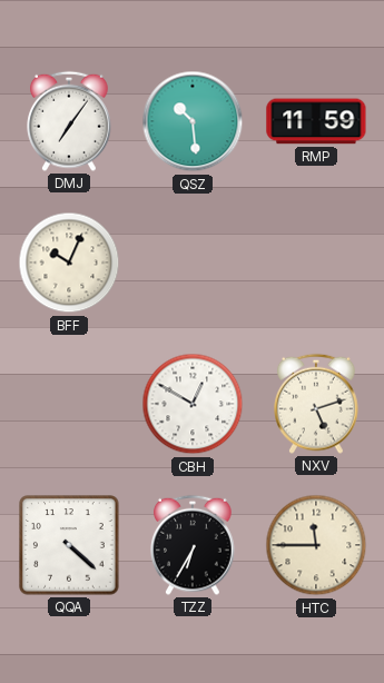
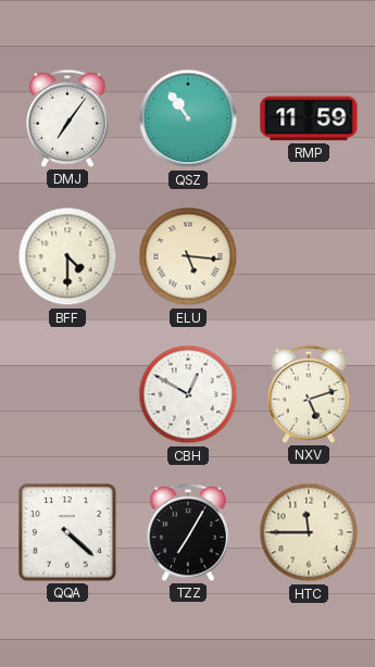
QSZ: 10:29 -> 10:54 (188, 118)
BFF: 10:04 -> 4:30 (67, 256)
ELU: none -> 5:16 (188, 256)
TZZ: 6:35 -> 7:05 (188, 532)
